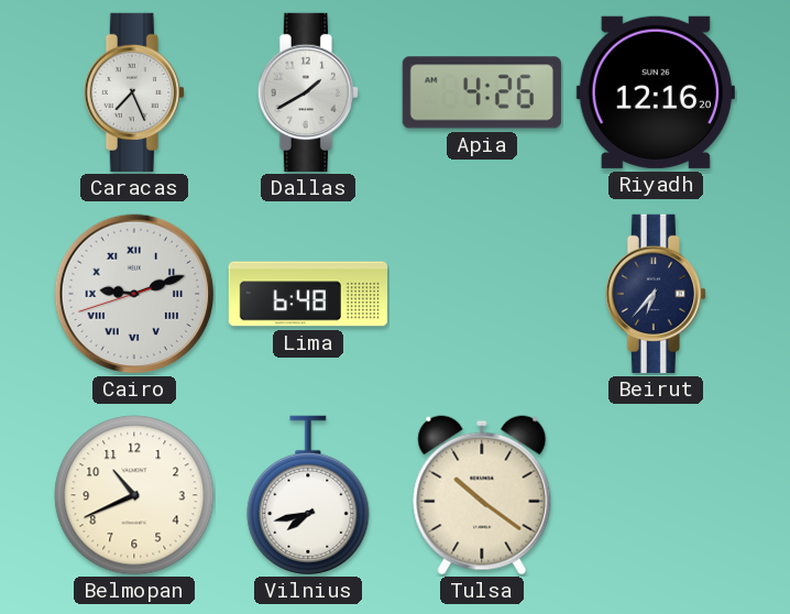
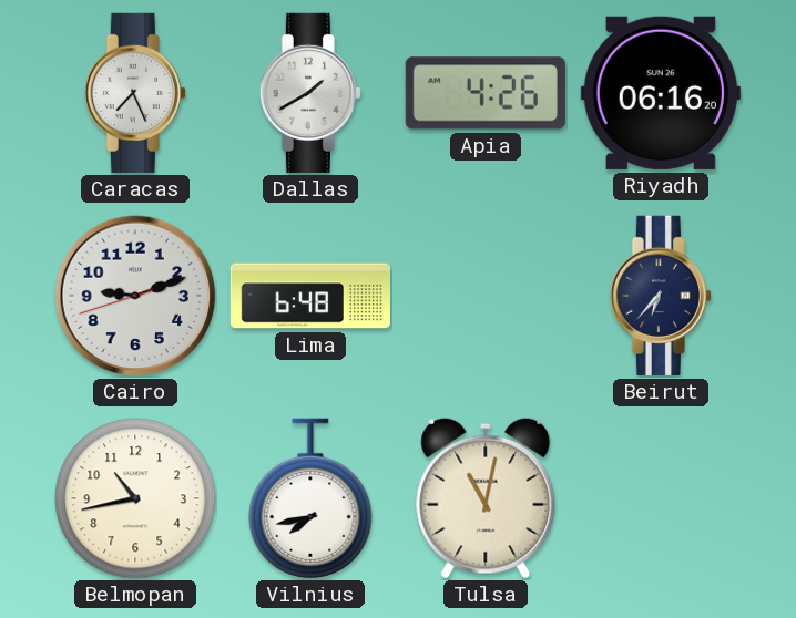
Riyadh: 12:16 -> 06:16 (661, 93)
Cairo numerals: Roman -> Arabic (135, 296)
Belmopan: 10:41 -> 10:43 (135, 498)
Tulsa: 10:21 -> 11:02 (486, 498)
